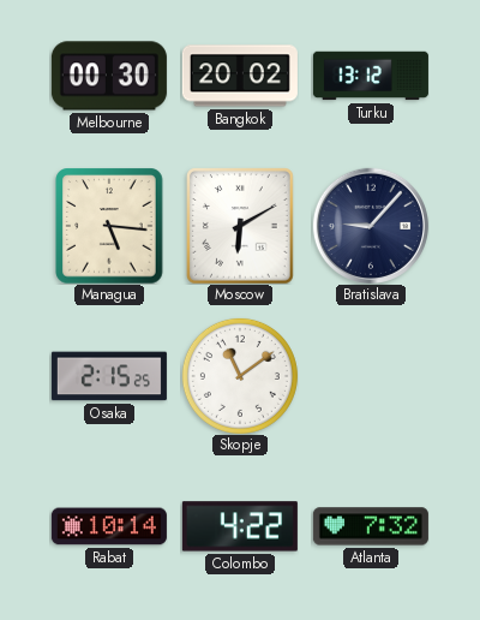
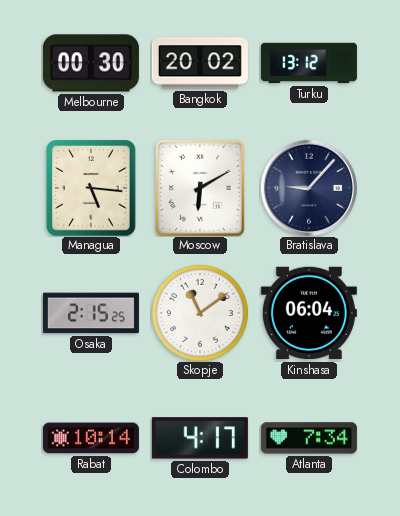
Kinshasa: none -> 06:04 (309, 313)
Colombo: 4:22 -> 4:17 (200, 438)
Atlanta: 7:32 -> 7:34 (309, 438)
